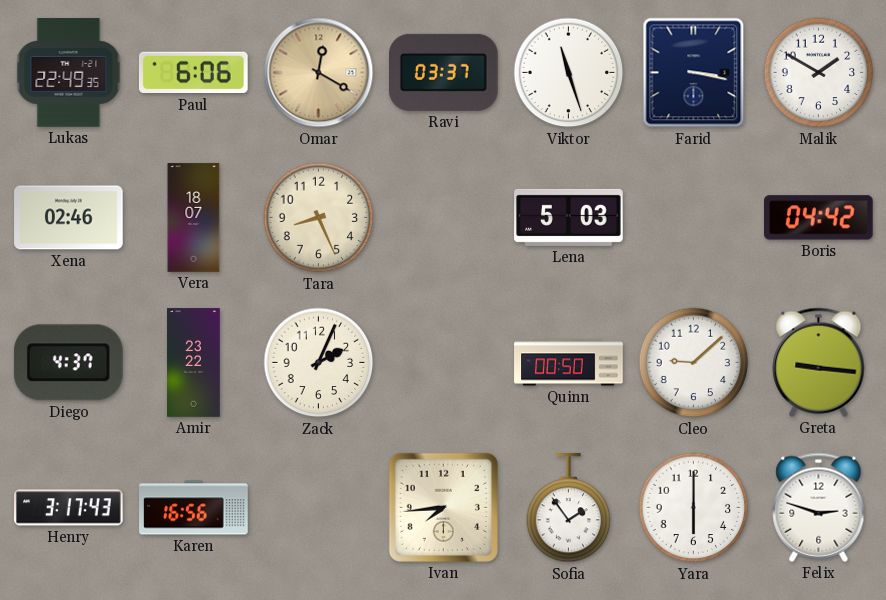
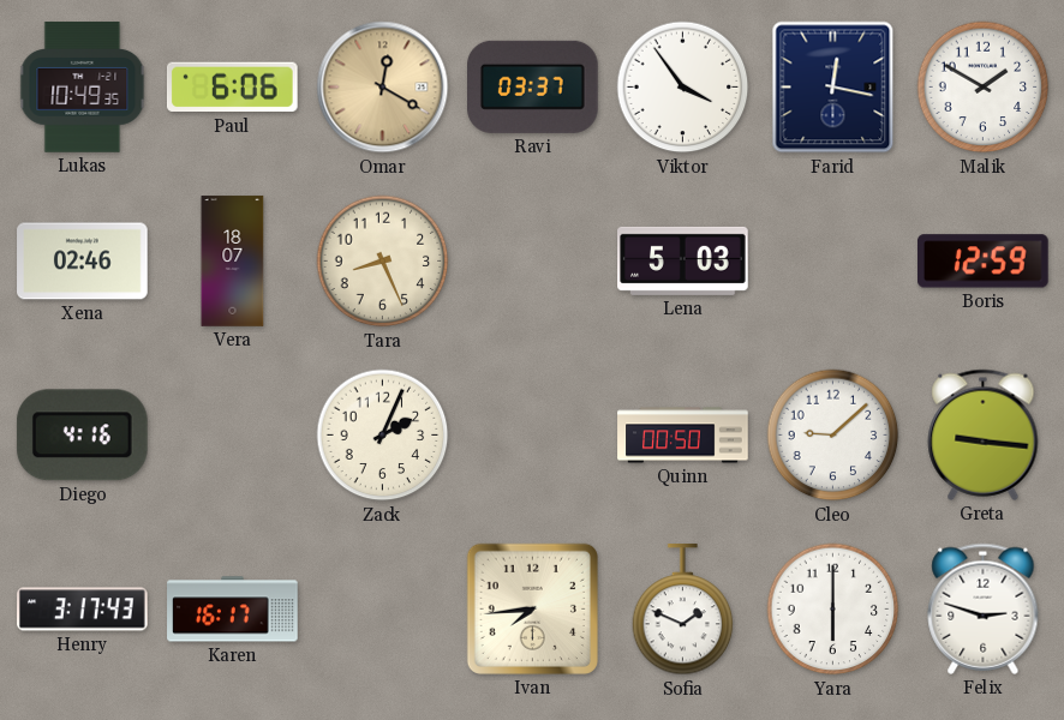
Lukas: 22:49 -> 10:49 (83, 88)
Viktor: 11:27 -> 3:54 (683, 88)
Farid: 3:17 -> 12:17 (833, 88)
Boris: 04:42 -> 12:59 (984, 262)
Diego: 4:37 -> 4:16 (82, 436)
Amir: 23:22 -> none (194, 363)
Karen: 16:56 -> 16:17 (233, 610)
Sofia: 1:54 -> 1:49 (683, 610)
